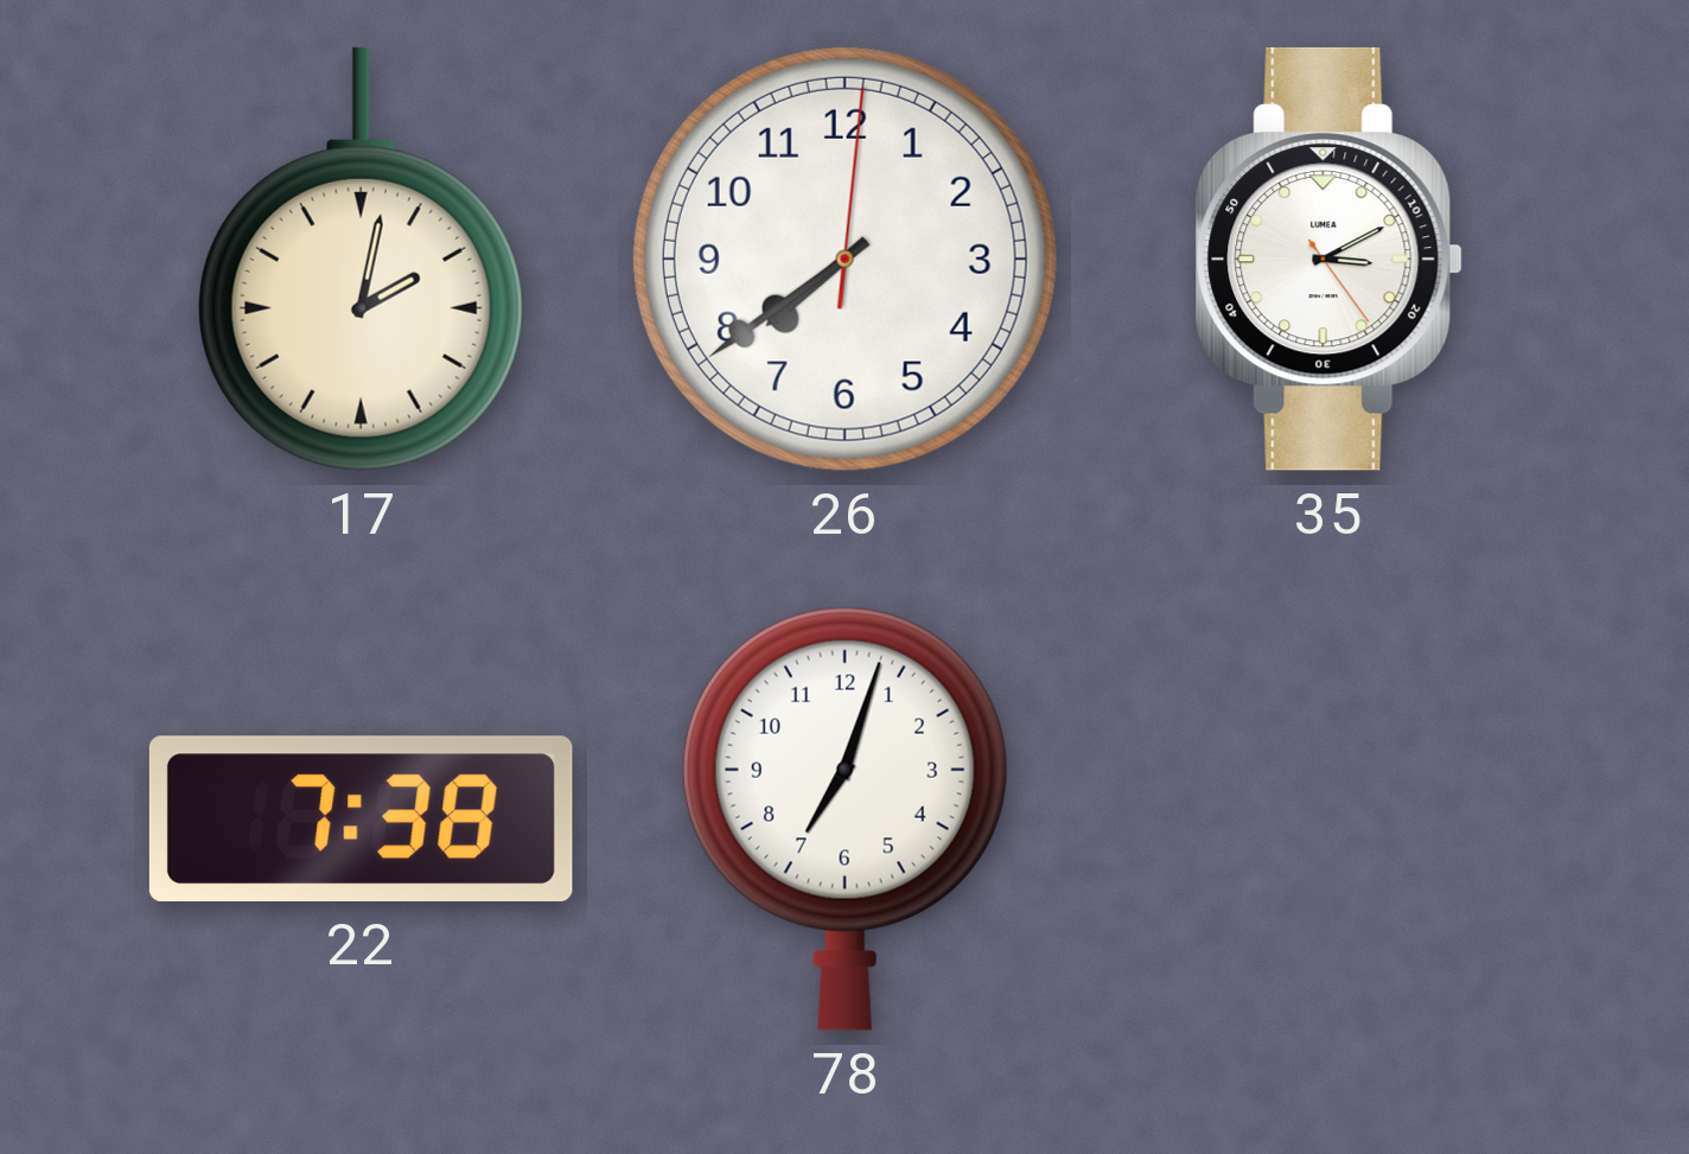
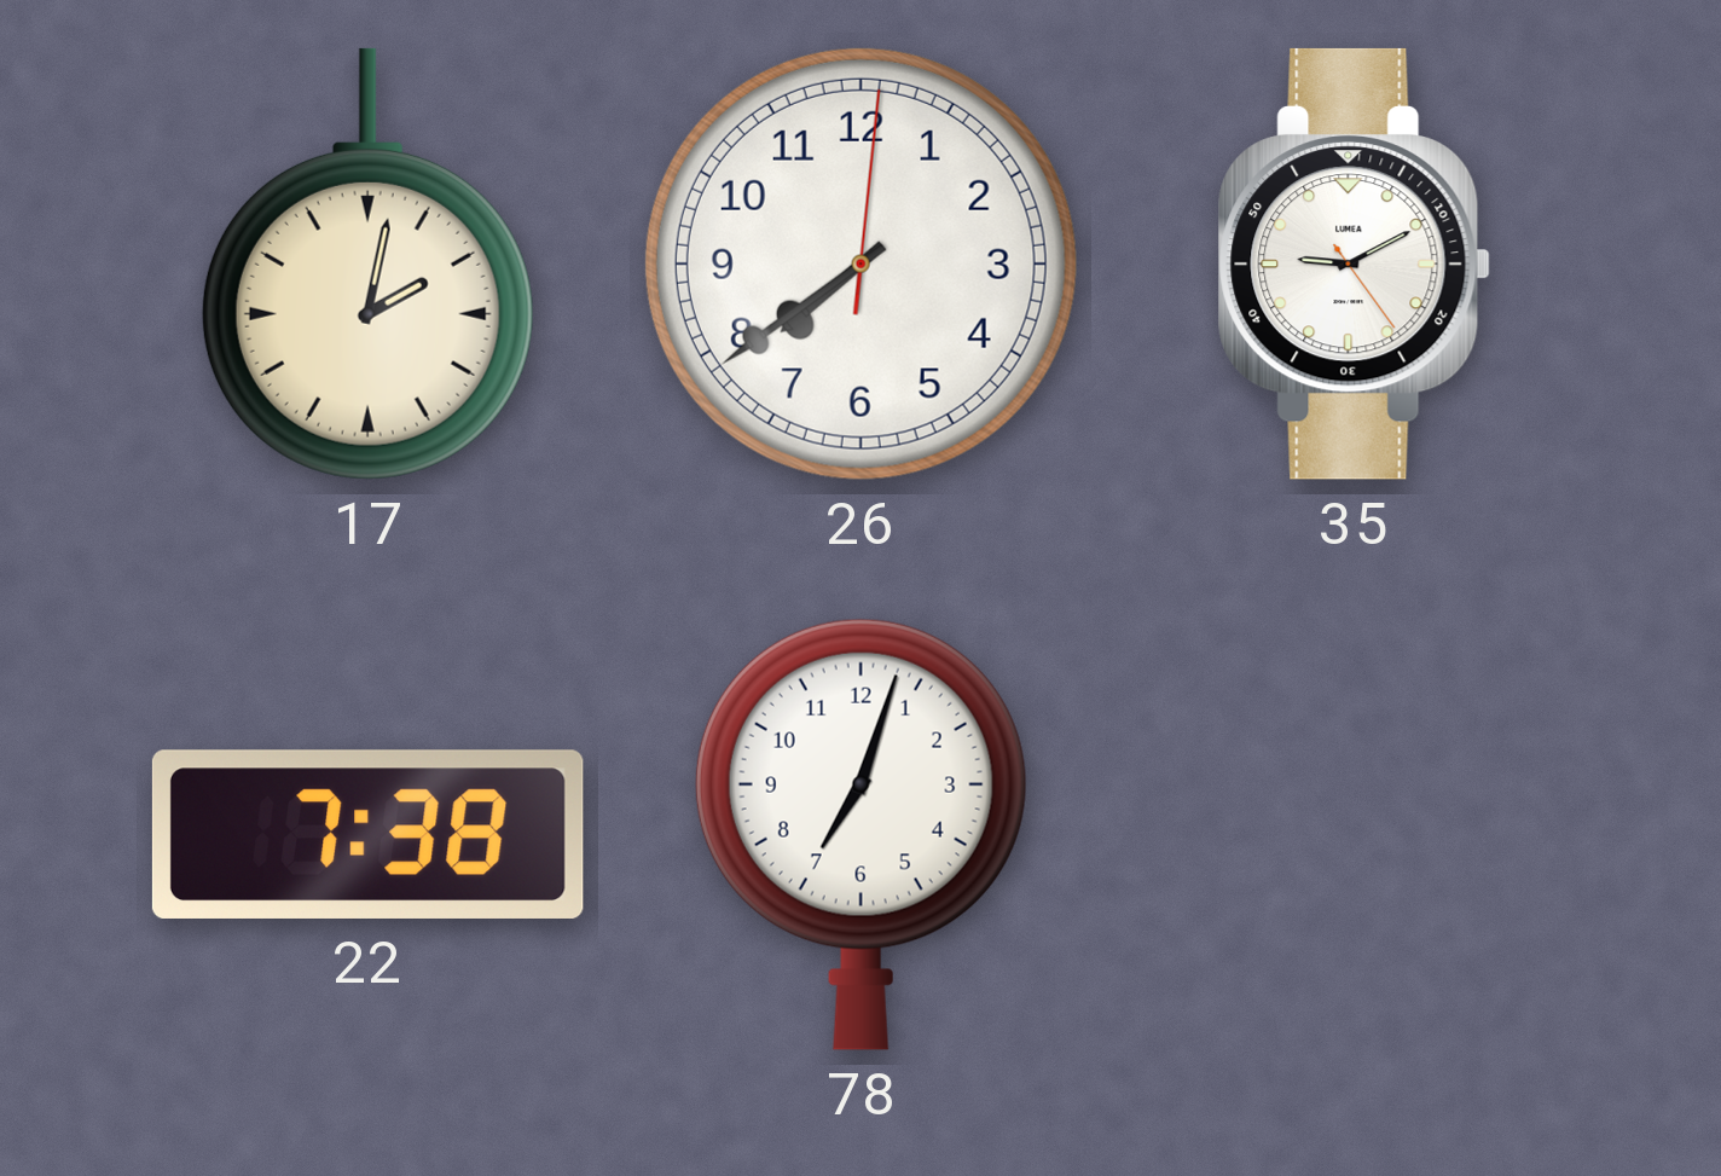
35: 3:10 -> 9:10 (1354, 263)
